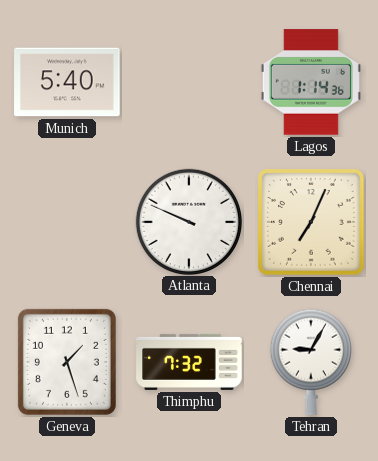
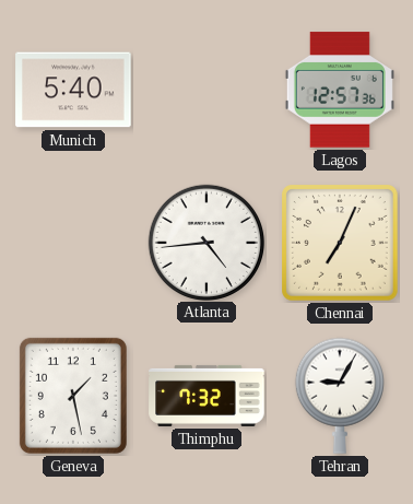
Lagos: 1:14 -> 12:57 (340, 90)
Atlanta: 9:49 -> 4:44 (205, 242)
Geneva: 1:27 -> 1:28 (73, 396)
